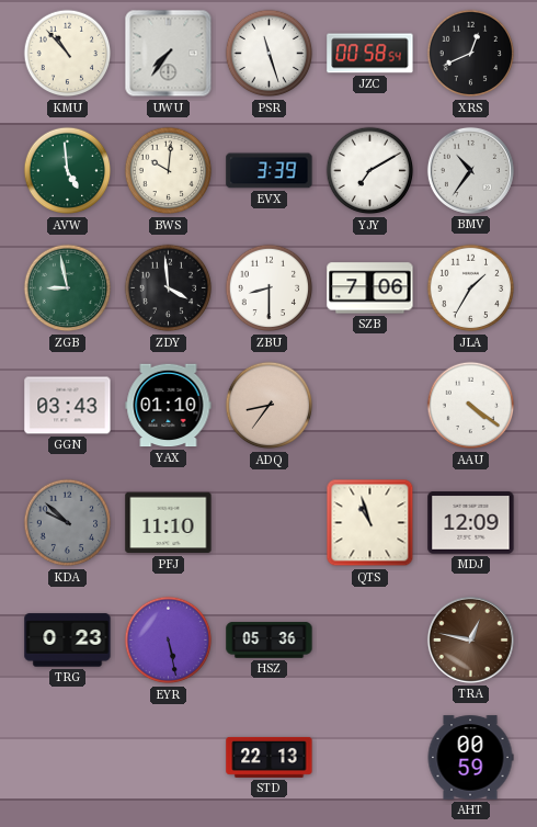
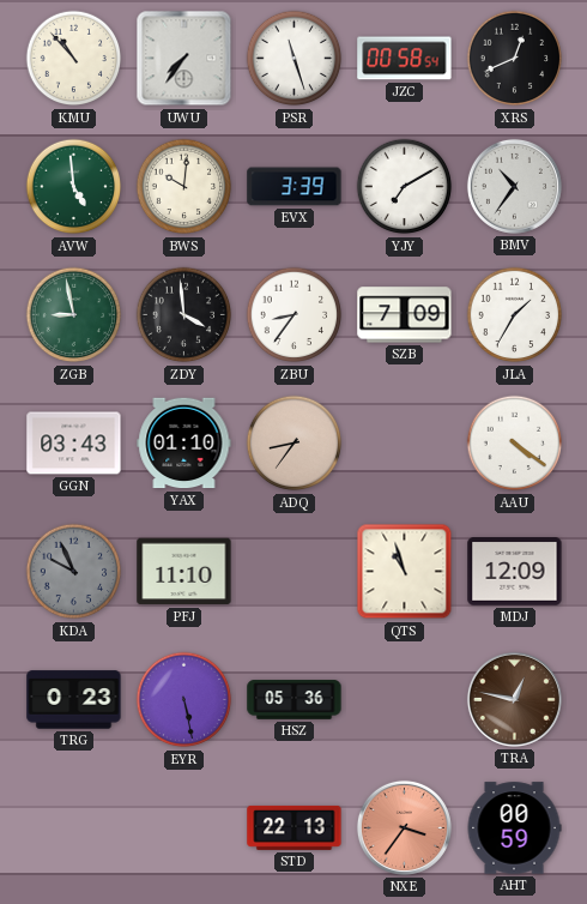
ZBU: 8:30 -> 8:36 (295, 315)
SZB: 7:06 -> 7:09 (405, 315)
KDA: 9:52 -> 9:56 (74, 572)
NXE: none -> 3:36 (404, 827)
